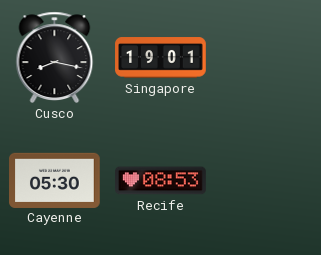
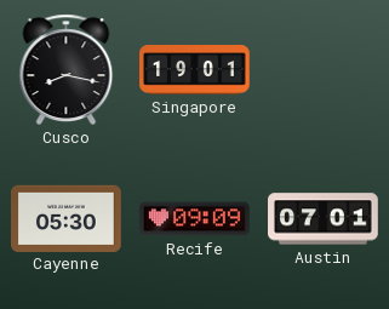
Recife: 08:53 -> 09:09 (195, 219)
Austin: none -> 07:01 (324, 219)
